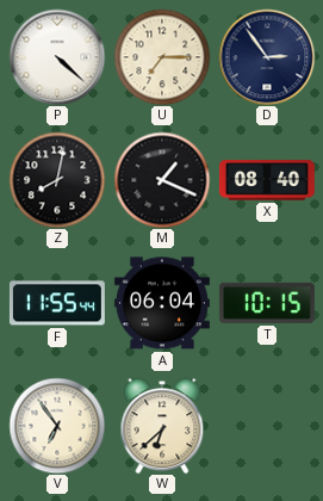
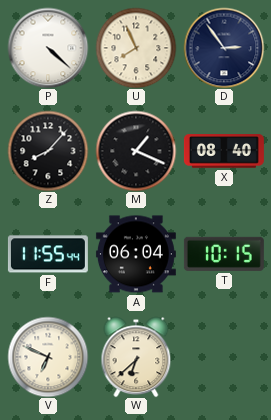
U: 7:15 -> 7:56 (136, 48)
Z: 8:02 -> 8:07 (48, 151)
V: 6:54 -> 6:49 (48, 357)
